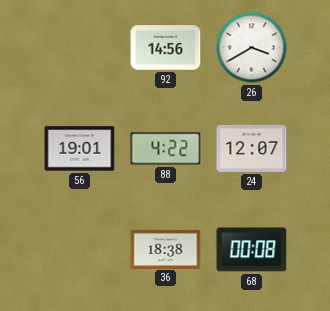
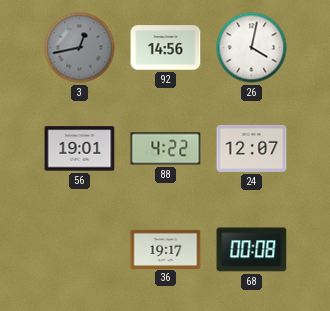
3: none -> 12:43 (80, 48)
26: 3:40 -> 4:02 (252, 48)
36: 18:38 -> 19:17 (166, 249)
